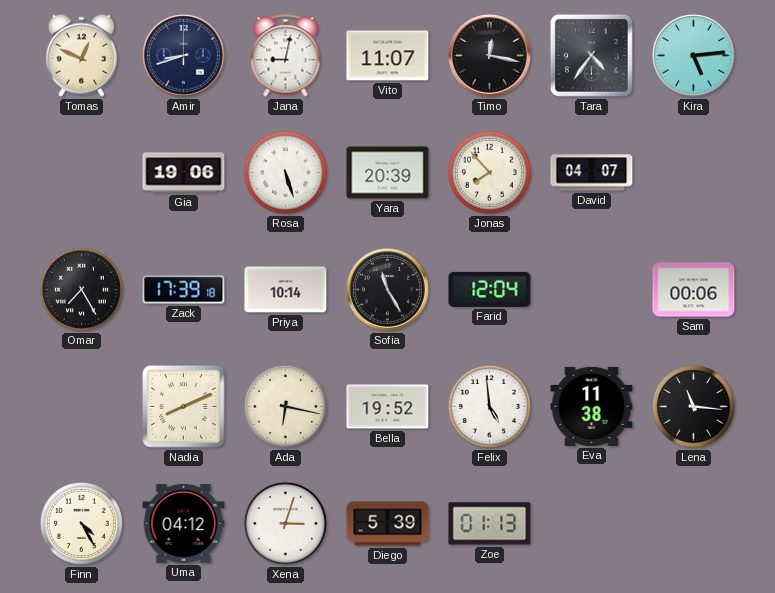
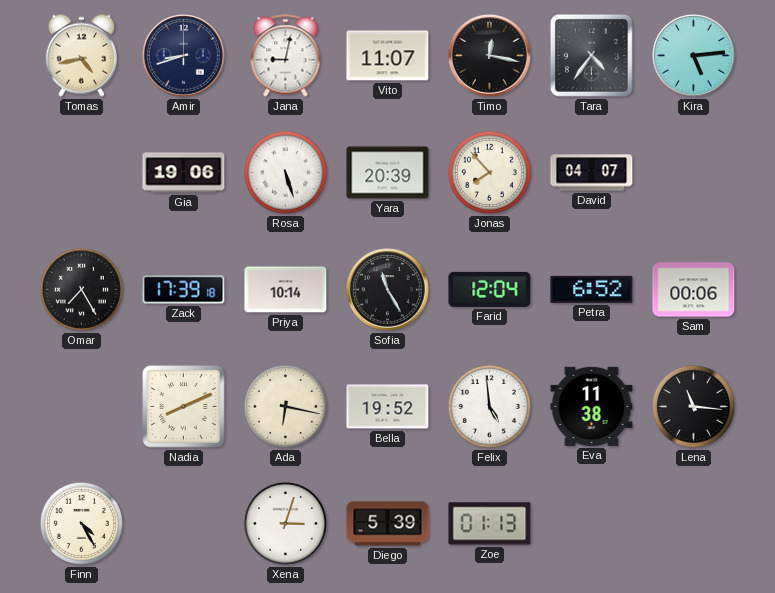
Tomas: 12:49 -> 4:43 (81, 55)
Petra: none -> 6:52 (592, 289)
Uma: 04:12 -> none (184, 523)
